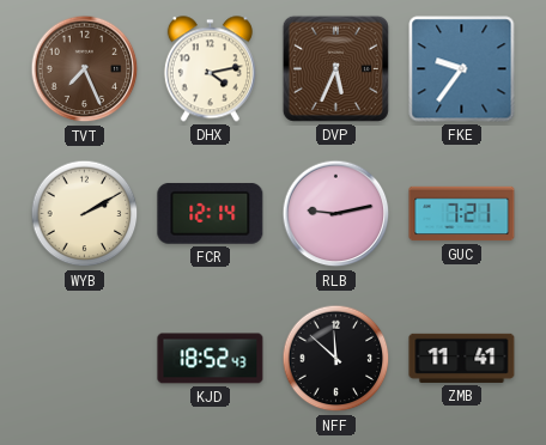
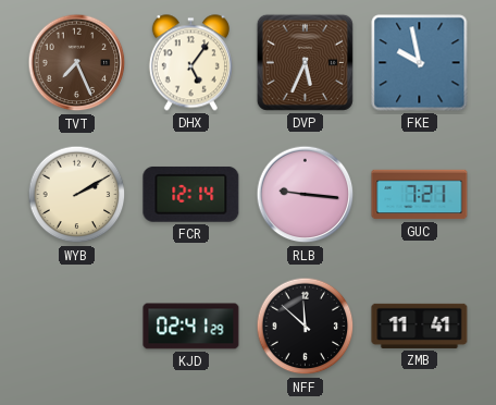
DHX: 4:13 -> 5:06 (190, 63)
FKE: 9:36 -> 9:58 (420, 63)
RLB: 9:13 -> 9:16 (306, 195)
KJD: 18:52 -> 02:41 (191, 327)
